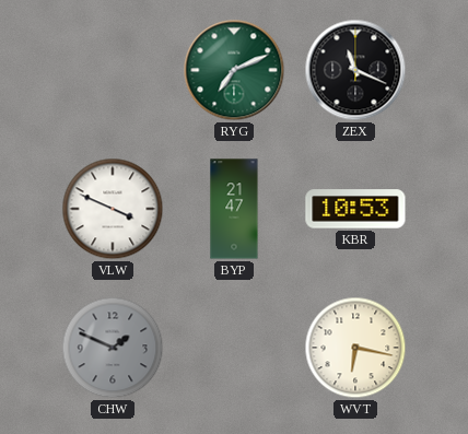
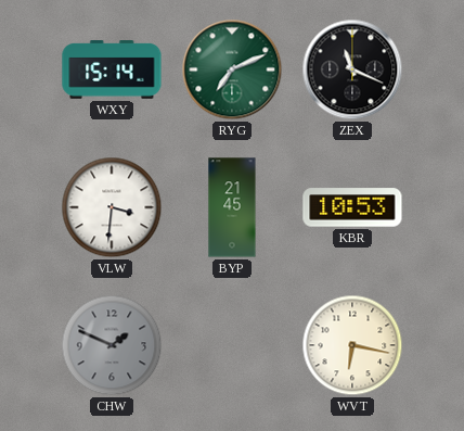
WXY: none -> 15:14 (112, 71)
VLW: 3:49 -> 3:31 (112, 207)
BYP: 21:47 -> 21:45 (232, 207)
